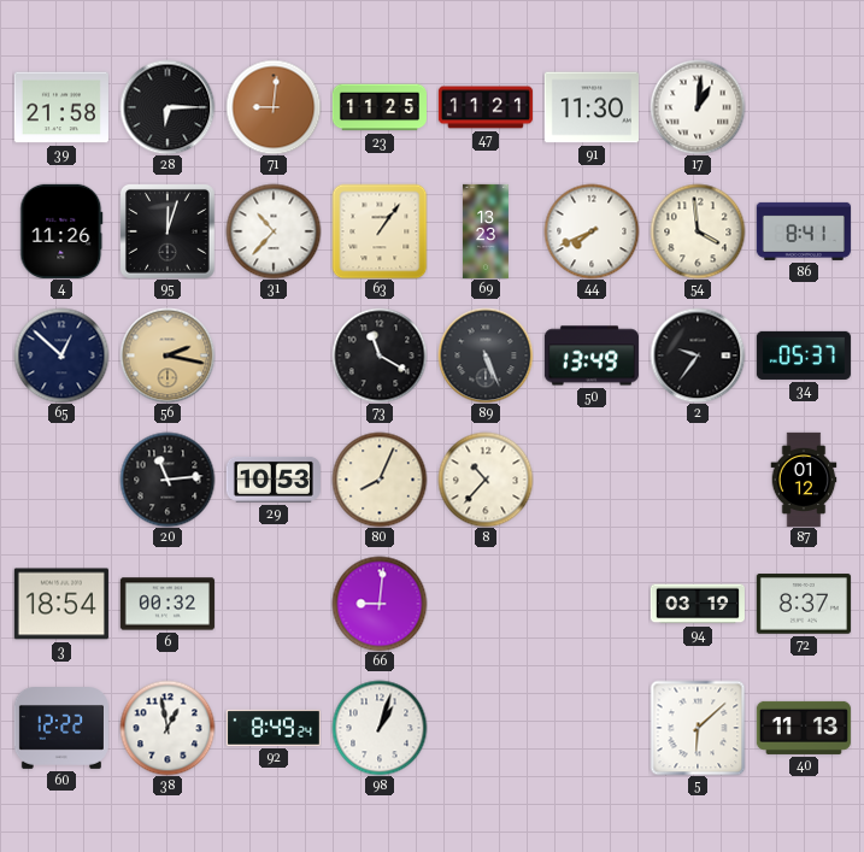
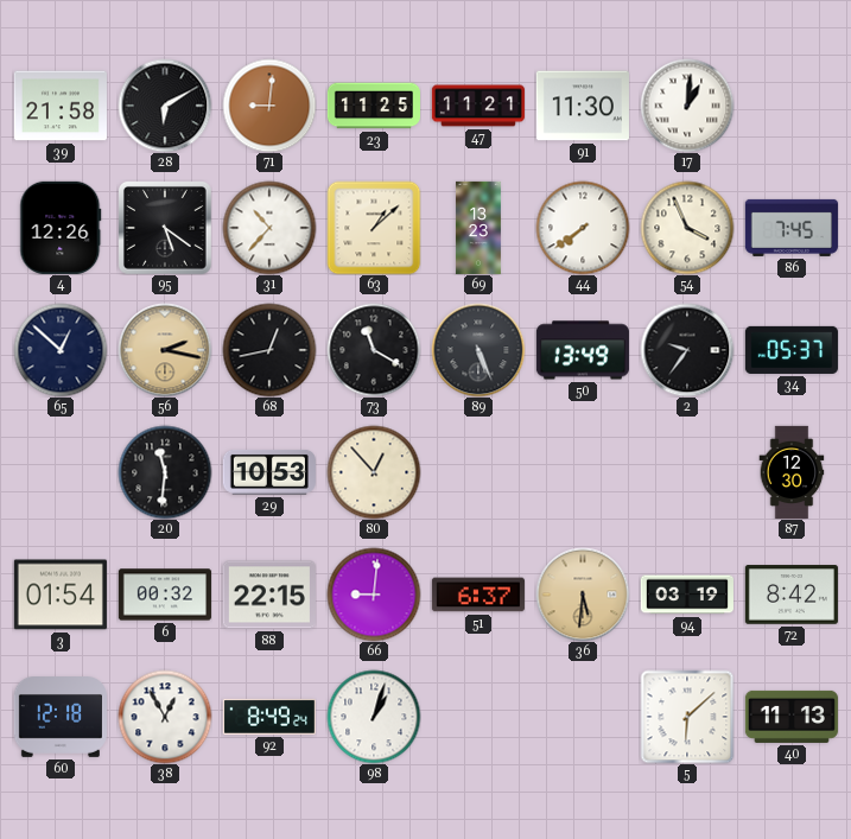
28: 6:15 -> 6:10 (165, 106)
4: 11:26 -> 12:26 (61, 228)
95: 12:03 -> 5:21 (165, 228)
63: 1:06 -> 1:08 (374, 228)
44: 7:41 -> 7:39 (583, 228)
54: 3:59 -> 3:56 (687, 228)
86: 8:41 -> 7:45 (792, 228)
68: none -> 12:43 (269, 350)
20: 11:14 -> 11:31 (165, 472)
80: 8:04 -> 12:53 (374, 472)
8: 10:37 -> none (486, 480)
87: 01:12 -> 12:30 (792, 472)
3: 18:54 -> 01:54 (61, 595)
88: none -> 22:15 (269, 595)
51: none -> 6:37 (478, 595)
36: none -> 5:31 (583, 595)
72: 8:37 -> 8:42 (792, 595)
60: 12:22 -> 12:18 (61, 718)
38: 12:58 -> 12:55 (165, 717)
